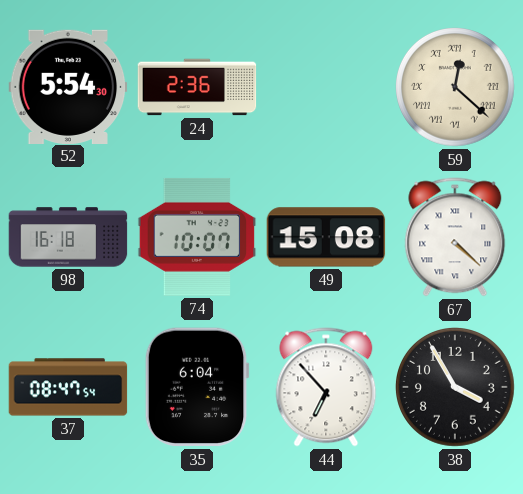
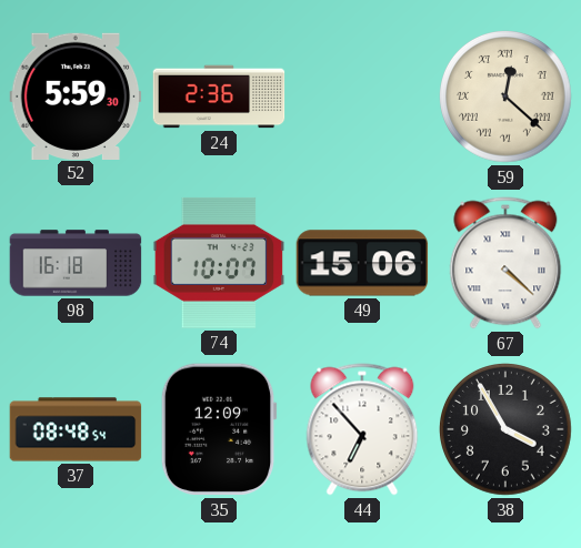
52: 5:54 -> 5:59 (76, 95)
49: 15:08 -> 15:06 (362, 263)
37: 08:47 -> 08:48 (76, 429)
35: 6:04 -> 12:09 (219, 429)
